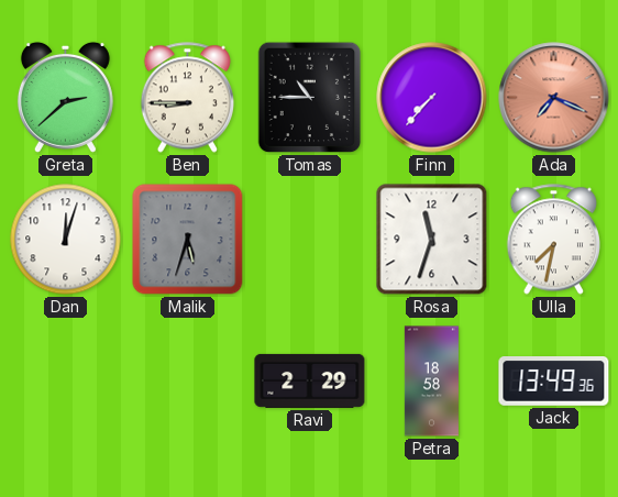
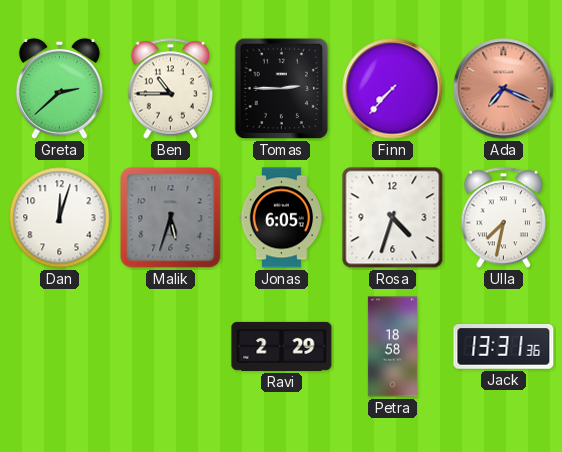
Ben: 8:45 -> 10:45 (170, 89)
Tomas: 10:45 -> 2:45 (282, 89)
Jonas: none -> 6:05 (282, 218)
Rosa: 11:33 -> 4:33 (393, 218)
Jack: 13:49 -> 13:31 (504, 347)
